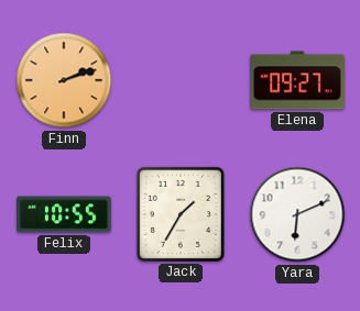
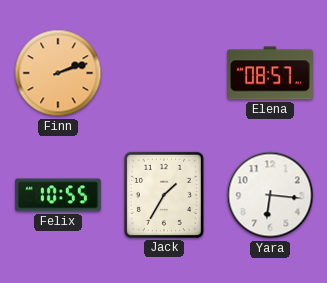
Elena: 09:27 -> 08:57 (271, 73)
Yara: 6:11 -> 6:16 (270, 195)
